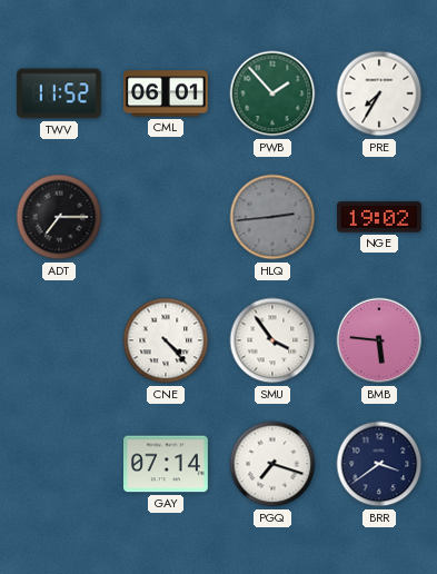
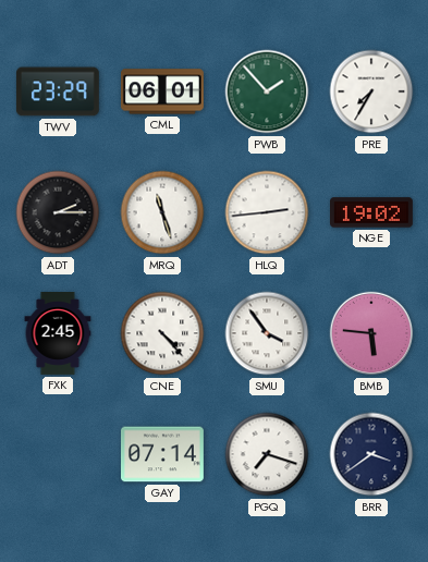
TWV: 11:52 -> 23:29 (58, 91)
ADT: 7:15 -> 2:15 (58, 212)
MRQ: none -> 11:27 (162, 212)
HLQ dial: grey -> white (267, 212)
FXK: none -> 2:45 (58, 334)
